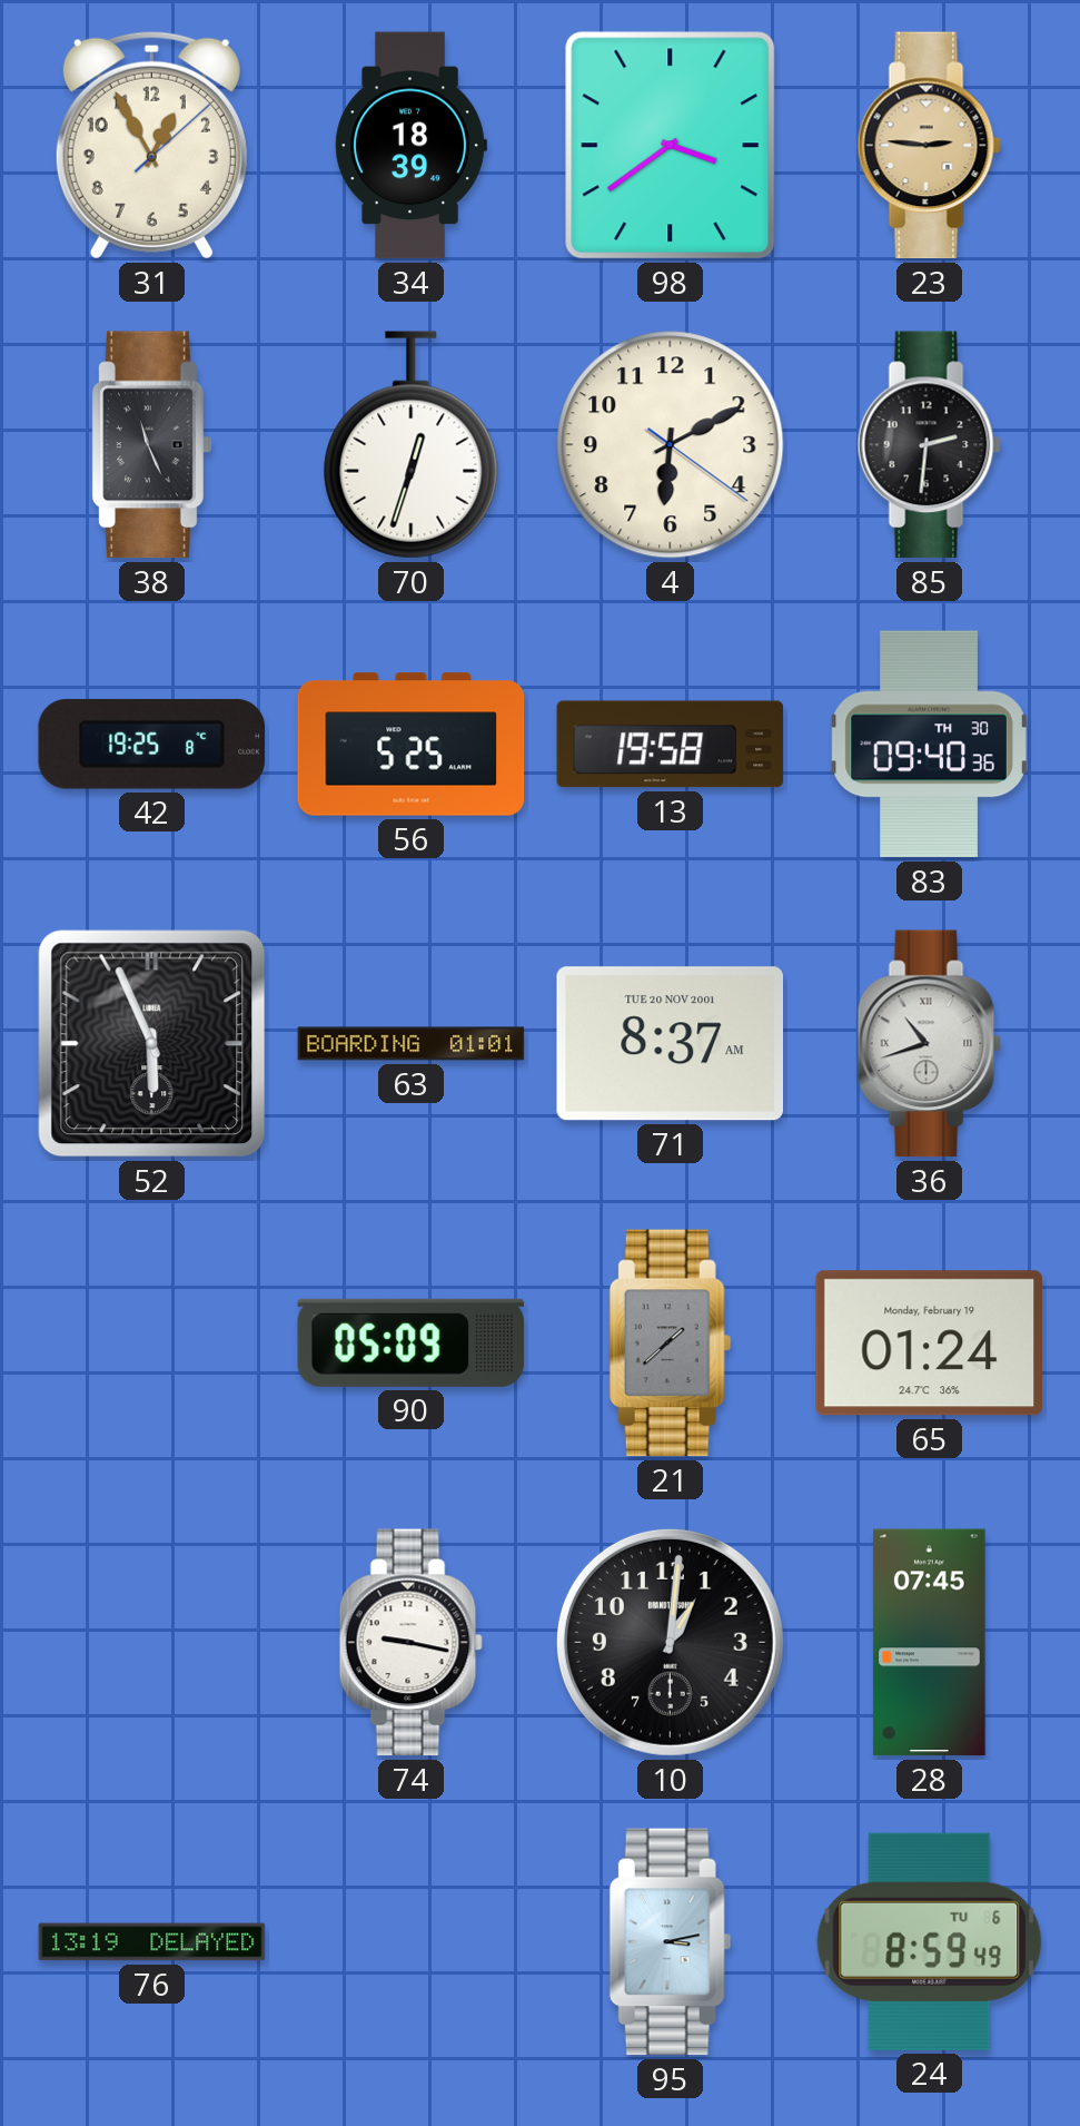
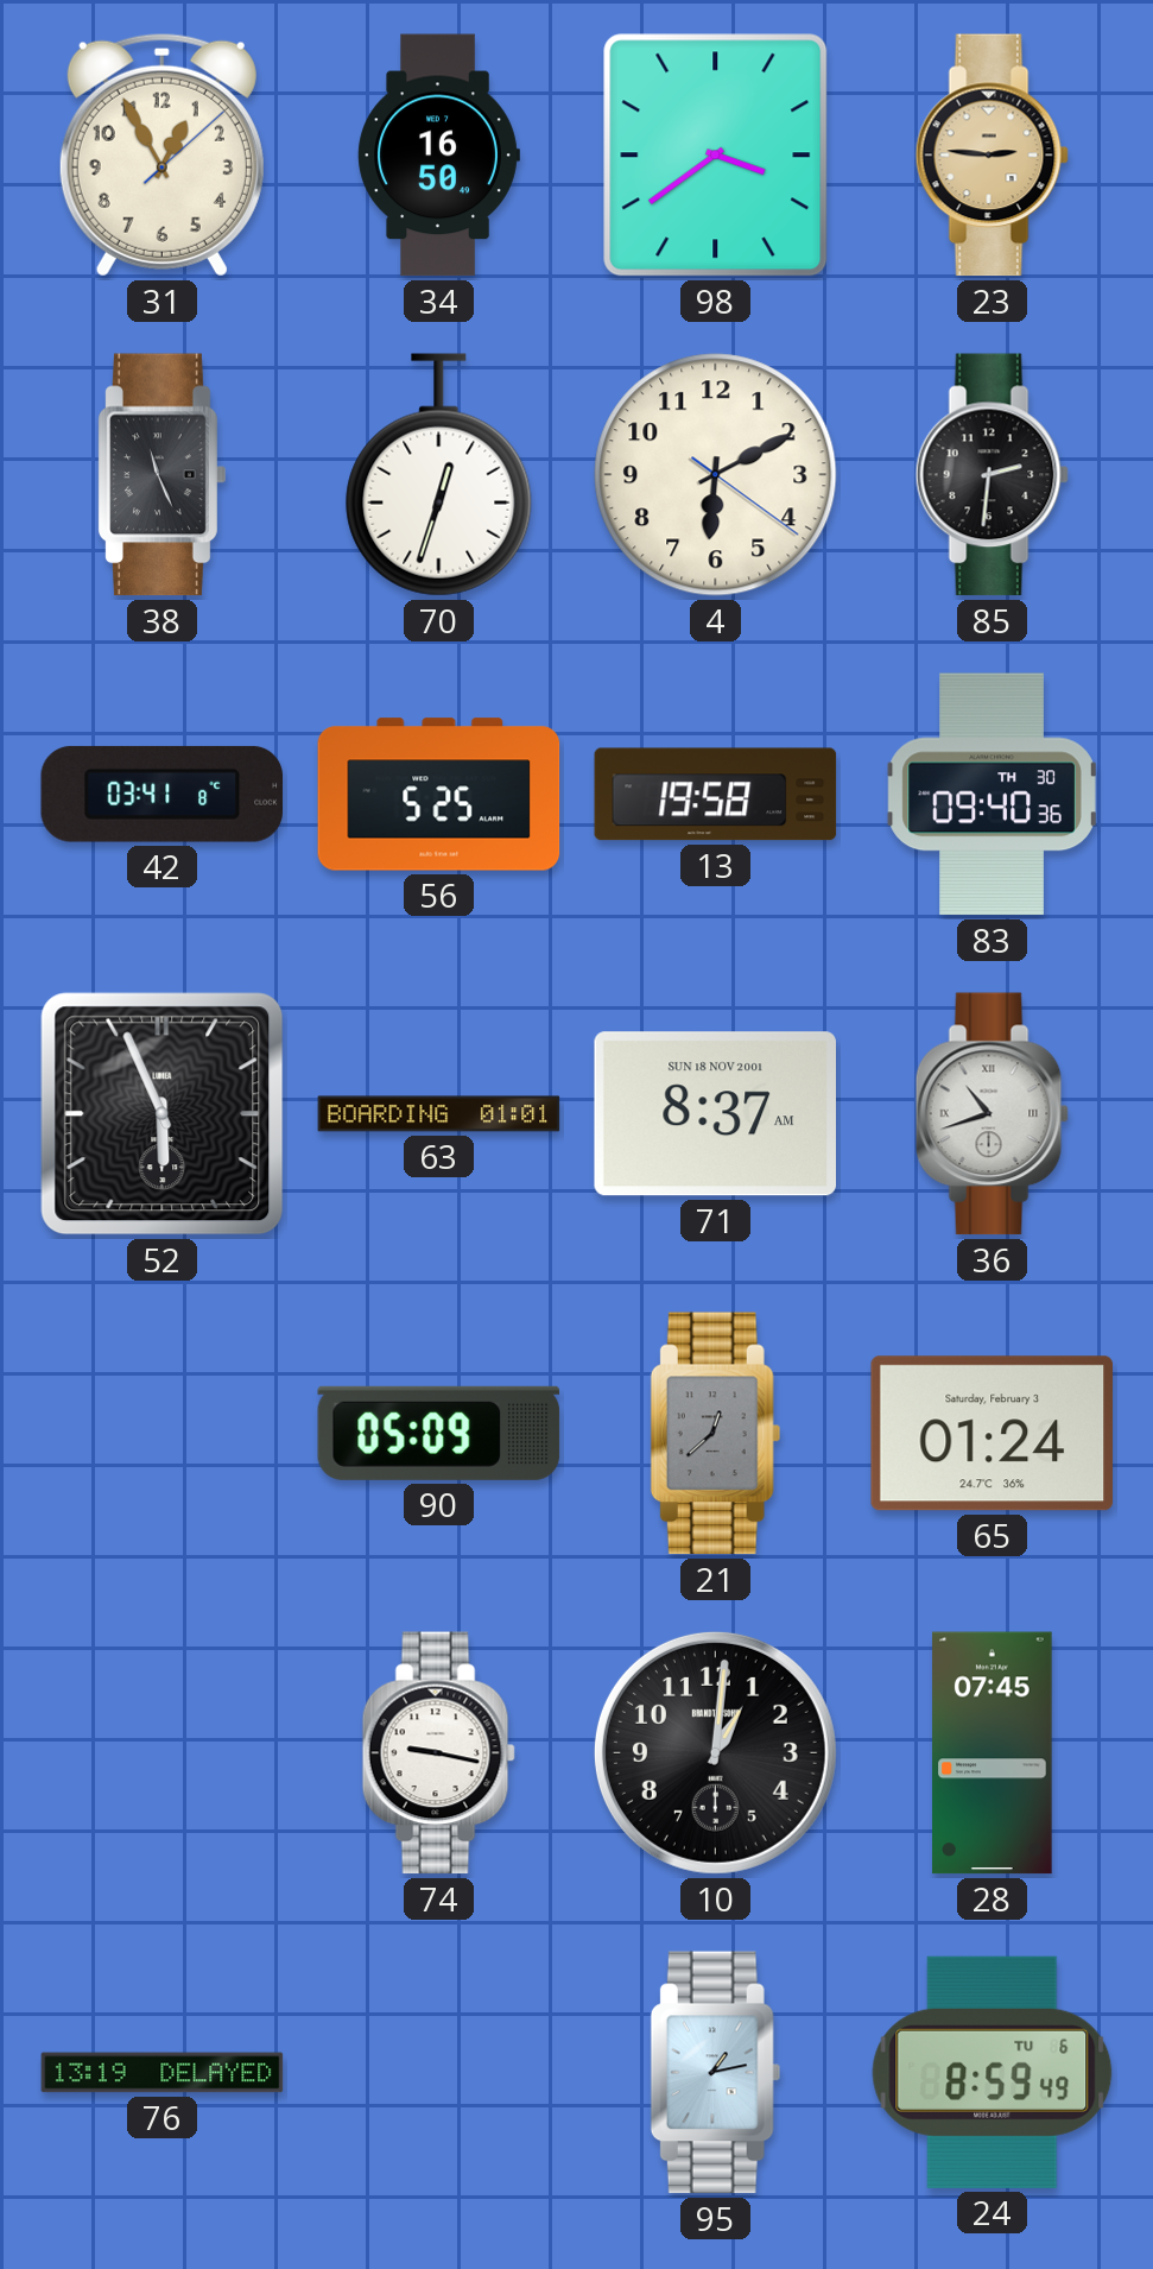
34: 18:39 -> 16:50 (438, 156)
42: 19:25 -> 03:41 (161, 794)
71 date: TUE 20 NOV 2001 -> SUN 18 NOV 2001 (715, 1114)
21: 1:38 -> 12:38 (715, 1434)
65 date: Monday, February 19 -> Saturday, February 3 (992, 1434)
95: 3:13 -> 1:13 (715, 2073)
